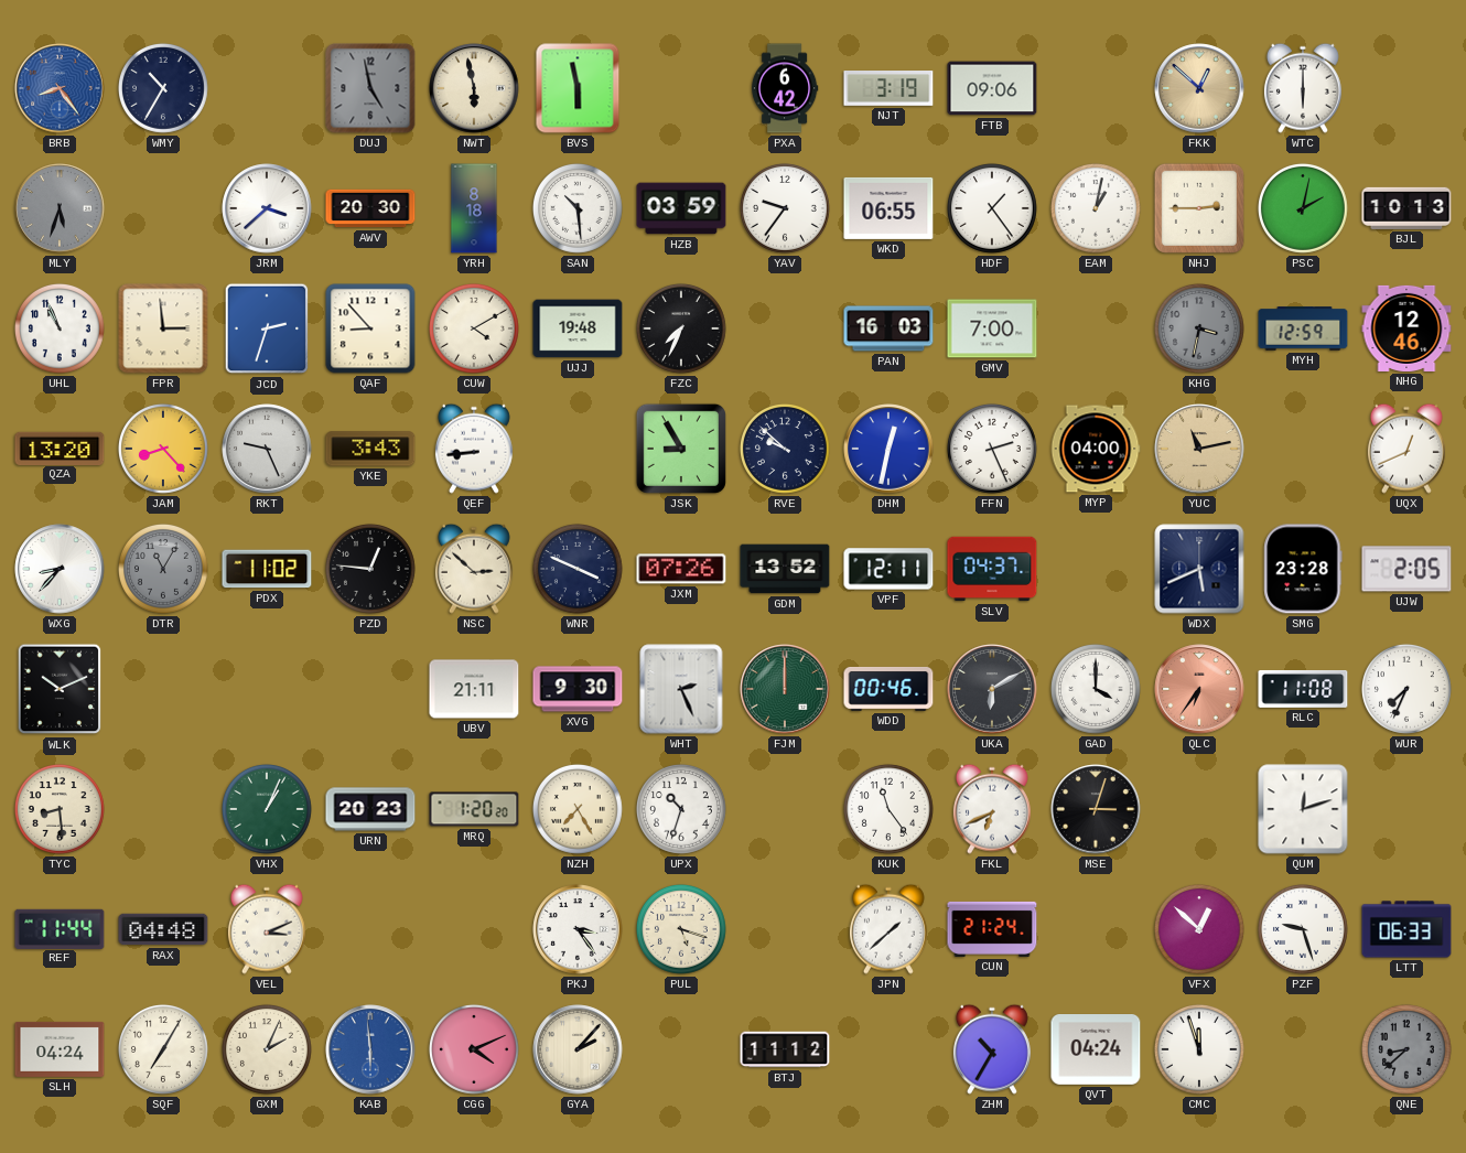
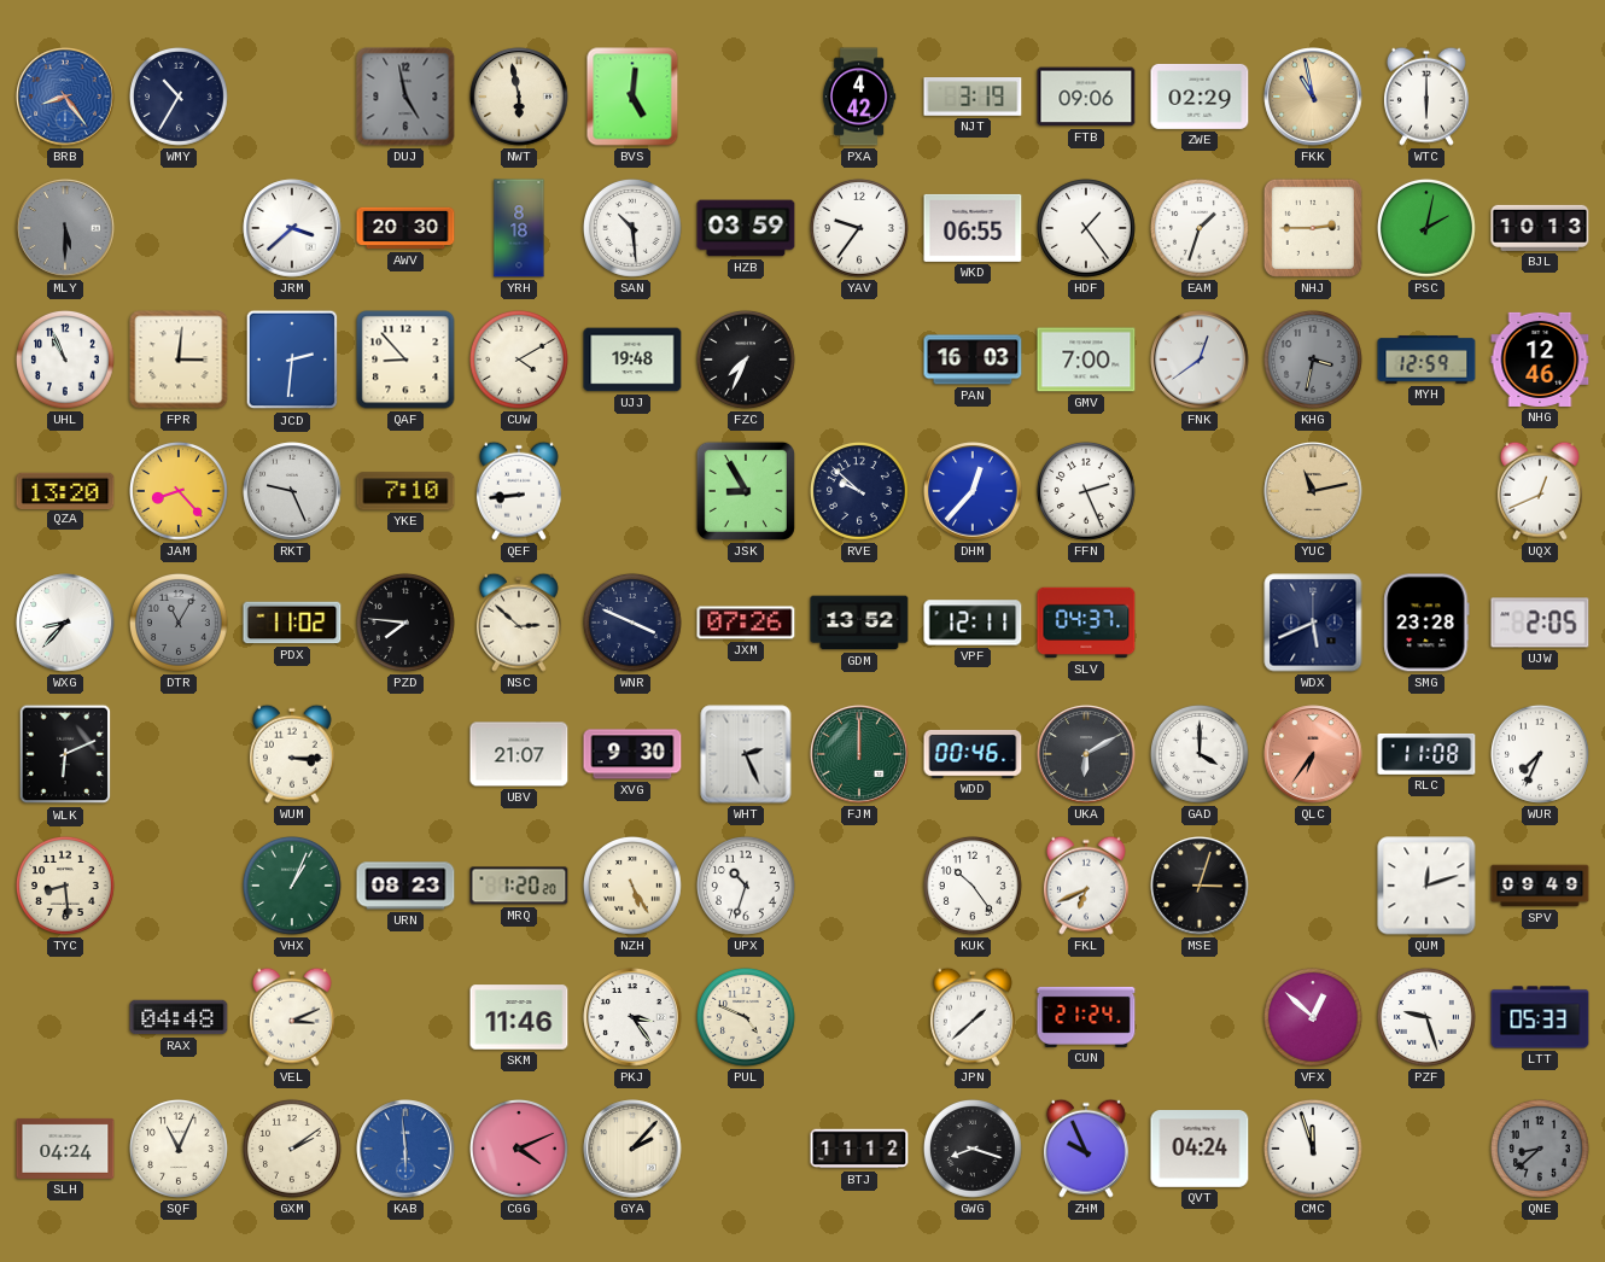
BVS: 5:58 -> 5:01 (632, 97)
PXA: 6:42 -> 4:42 (859, 97)
ZWE: none -> 02:29 (1200, 97)
FKK: 12:52 -> 10:58 (1313, 97)
MLY: 5:33 -> 5:30 (65, 228)
EAM: 1:02 -> 1:33 (1200, 228)
FPR: 2:59 -> 3:01 (179, 360)
JCD: 2:33 -> 2:31 (292, 360)
FNK: none -> 12:39 (1200, 360)
YKE: 3:43 -> 7:10 (405, 491)
DHM: 12:32 -> 12:37 (973, 491)
MYP: 04:00 -> none (1096, 449)
PZD: 12:46 -> 7:46 (405, 623)
WLK: 10:11 -> 6:11 (65, 754)
WUM: none -> 3:15 (292, 754)
UBV: 21:11 -> 21:07 (519, 754)
URN: 20:23 -> 08:23 (405, 886)
NZH: 7:25 -> 5:25 (632, 886)
KUK: 11:24 -> 10:24 (973, 886)
SPV: none -> 09:49 (1540, 886)
REF: 11:44 -> none (60, 928)
SKM: none -> 11:46 (519, 1017)
PUL: 5:18 -> 4:49 (746, 1017)
LTT: 06:33 -> 05:33 (1540, 1017)
SQF: 7:05 -> 11:04 (179, 1149)
GXM: 2:04 -> 2:09 (292, 1149)
GWG: none -> 8:18 (973, 1149)
ZHM: 10:35 -> 9:56 (1086, 1149)
